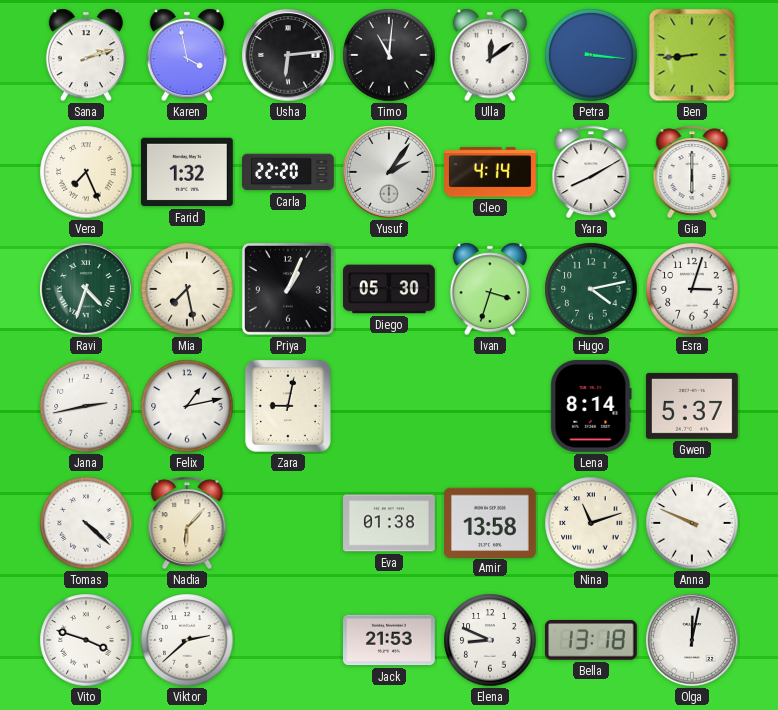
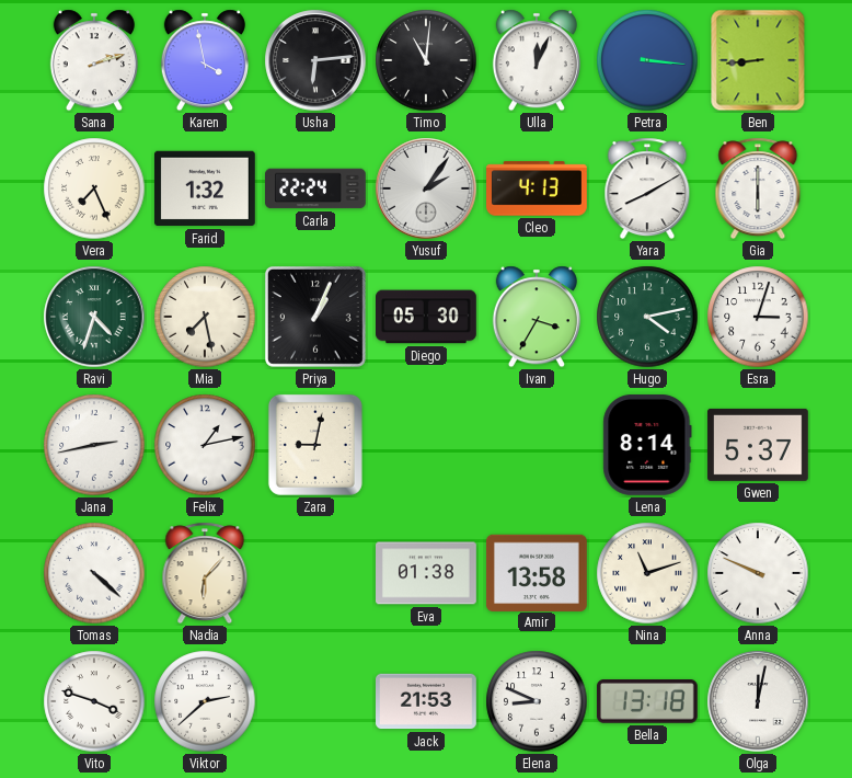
Ulla: 12:09 -> 12:04 (537, 60)
Carla: 22:20 -> 22:24 (316, 188)
Cleo: 4:14 -> 4:13 (538, 188)
Ivan: 3:33 -> 3:35 (537, 317)
